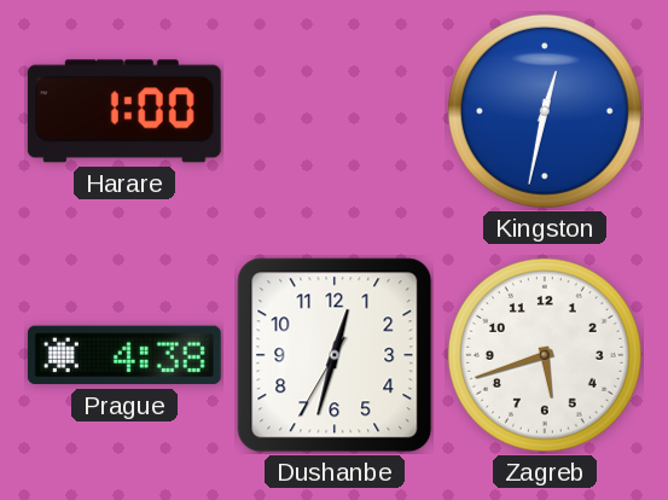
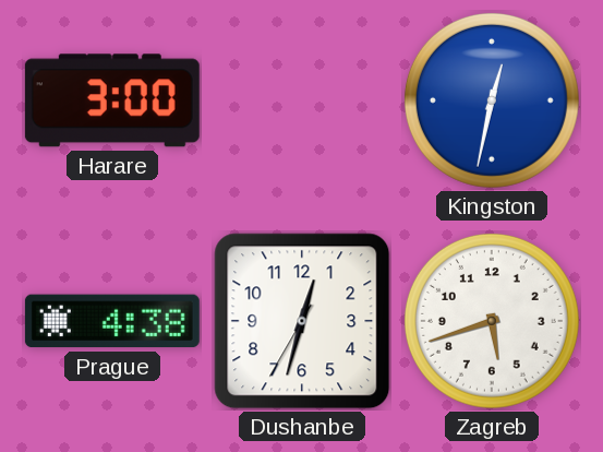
Harare: 1:00 -> 3:00 (112, 100)
